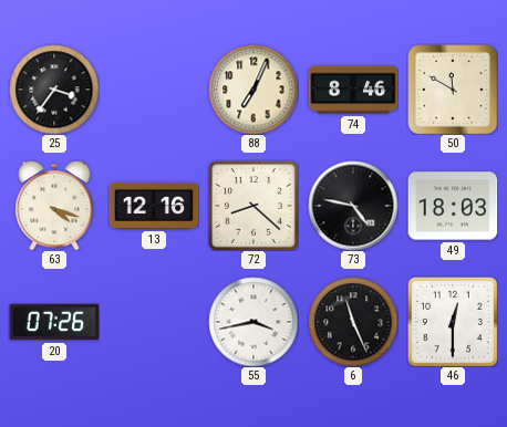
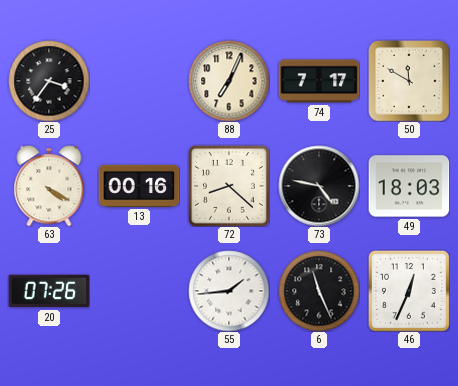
74: 8:46 -> 7:17 (319, 81)
63: 4:18 -> 4:20 (49, 186)
13: 12:16 -> 00:16 (139, 186)
55: 3:43 -> 1:44 (229, 291)
46: 12:30 -> 12:34 (409, 291)
